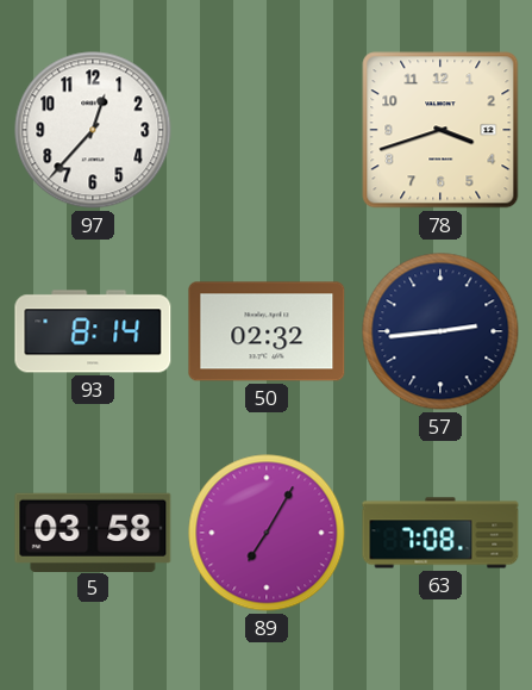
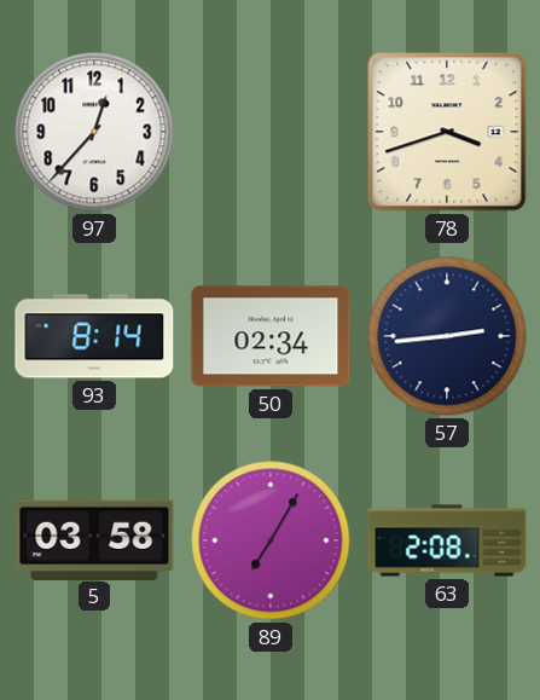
50: 02:32 -> 02:34 (271, 336)
63: 7:08 -> 2:08 (447, 540)
